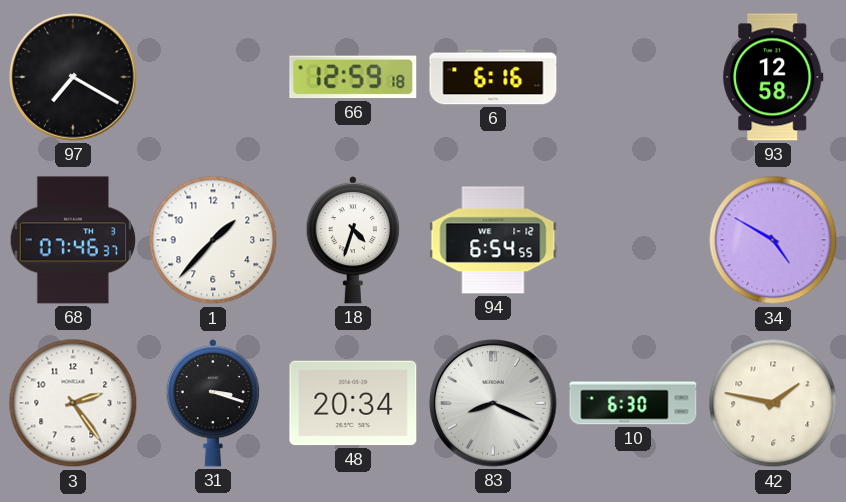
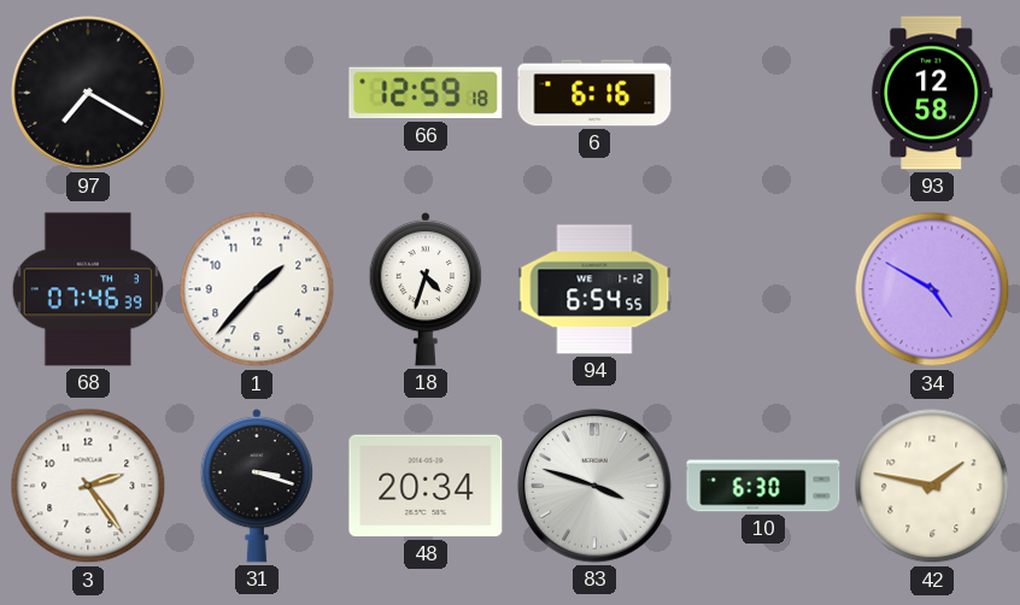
68: 07:46:37 -> 07:46:39 (88, 289)
83: 8:19 -> 3:48 (594, 486)
